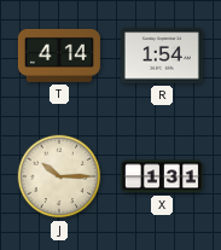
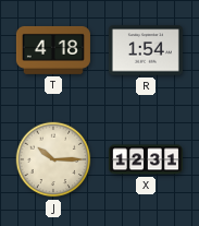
T: 4:14 -> 4:18 (53, 50)
X: 1:31 -> 12:31 (146, 159)
